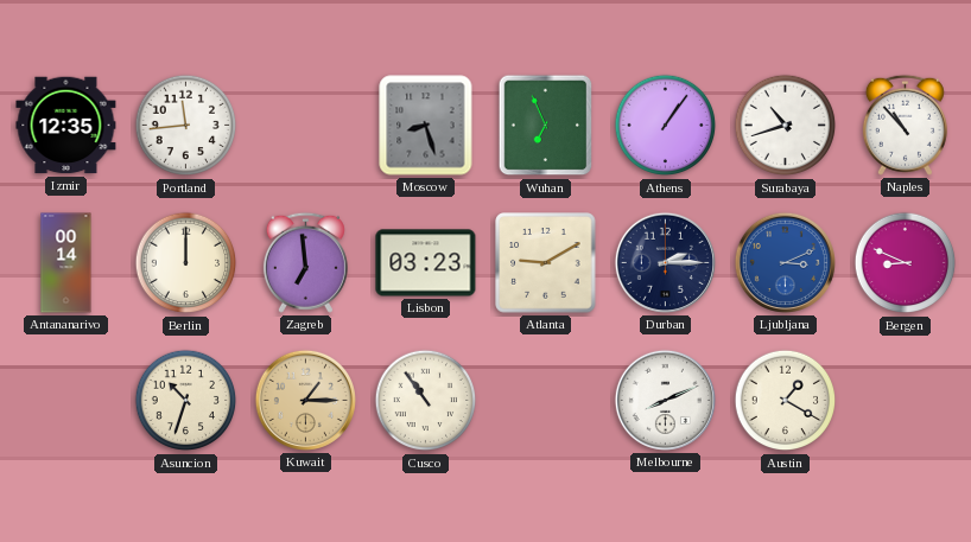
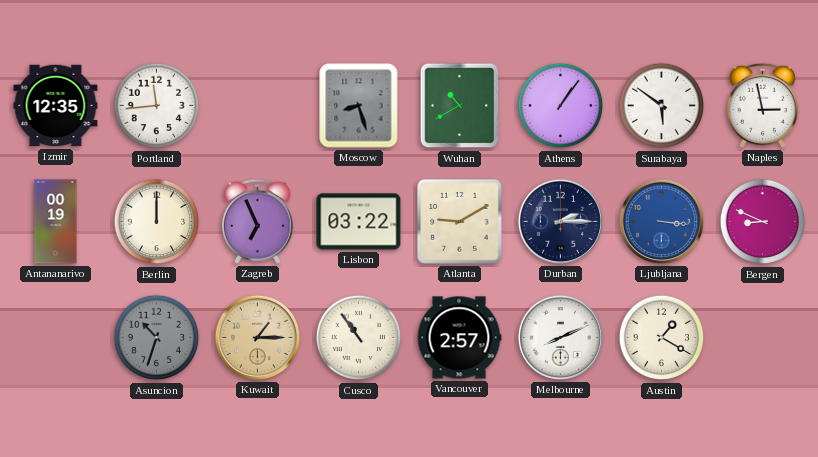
Wuhan: 6:56 -> 10:40 (460, 106)
Surabaya: 10:42 -> 5:51 (662, 106)
Naples: 10:53 -> 2:58 (762, 105)
Antananarivo: 00:14 -> 00:19 (56, 222)
Zagreb: 6:59 -> 6:56 (257, 221)
Lisbon: 03:23 -> 03:22 (359, 222)
Ljubljana: 3:11 -> 3:16 (661, 221)
Asuncion dial: cream -> grey (157, 338)
Vancouver: none -> 2:57 (459, 338)
